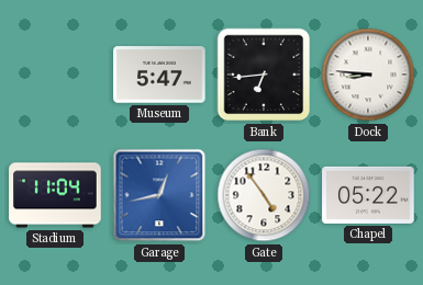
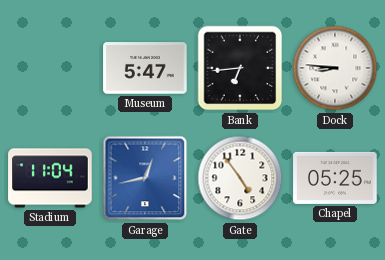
Chapel: 05:22 -> 05:25 (335, 178)
